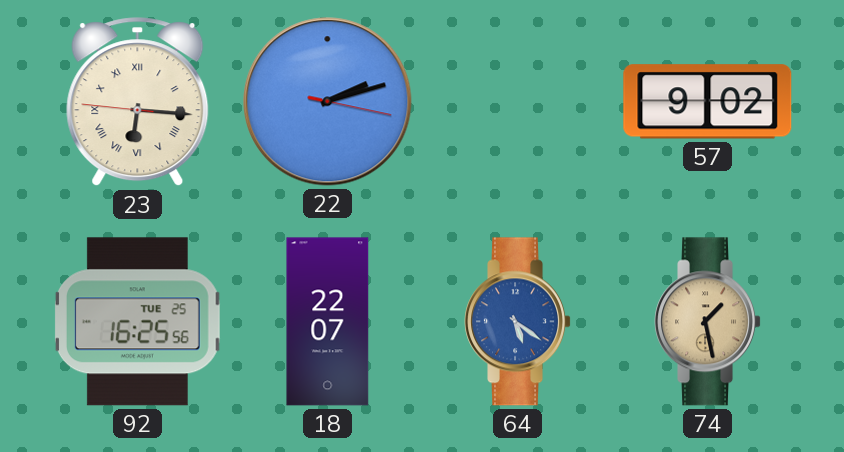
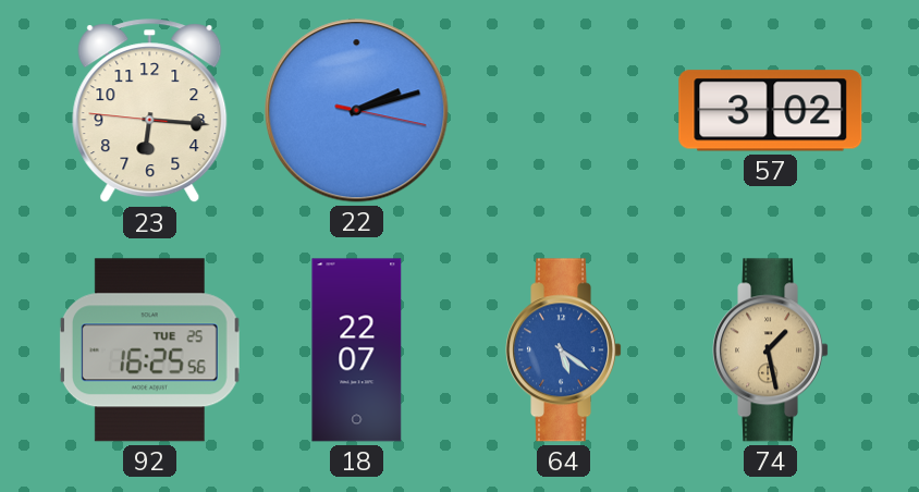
23 numerals: Roman -> Arabic (150, 111)
57: 9:02 -> 3:02 (771, 111)
